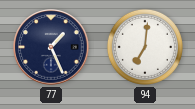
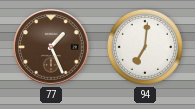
77 dial: navy -> brown (51, 47)
